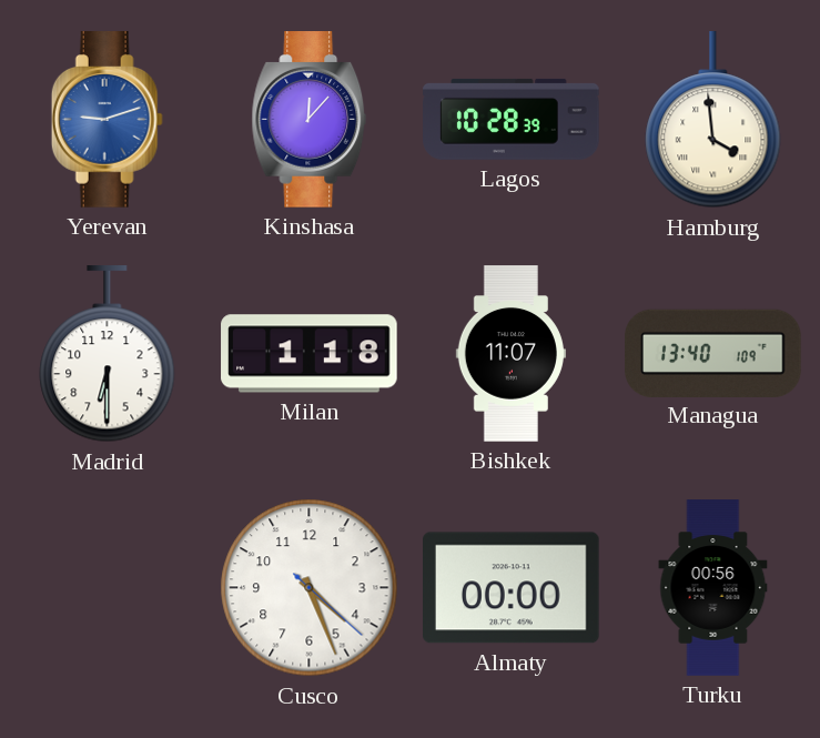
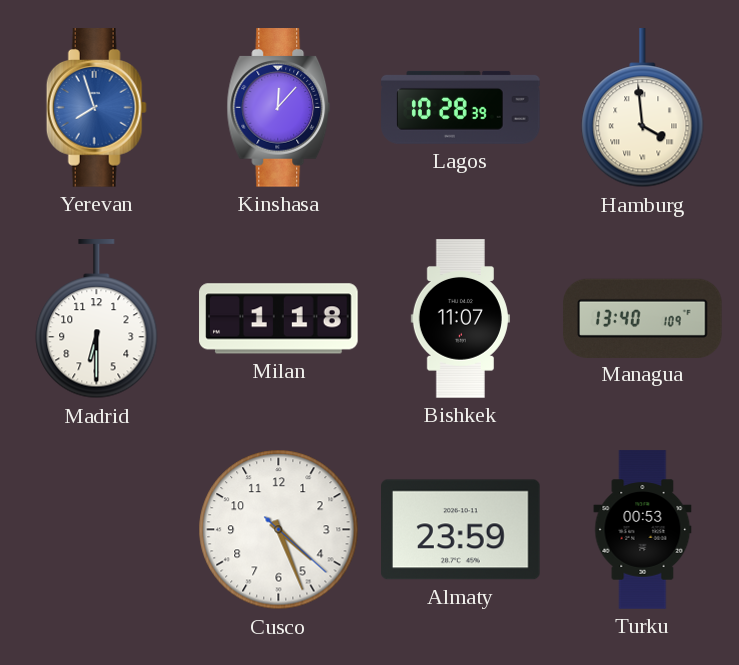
Yerevan: 9:12 -> 7:57 (96, 108)
Almaty: 00:00 -> 23:59 (461, 530)
Turku: 00:56 -> 00:53 (643, 530)
